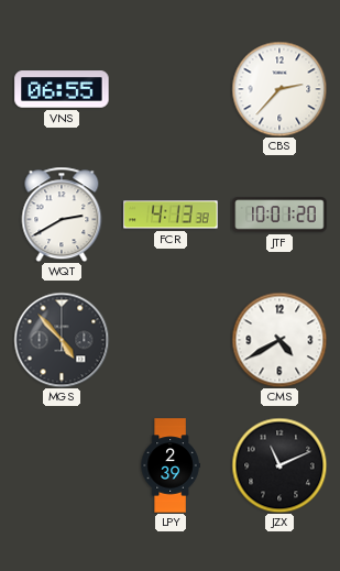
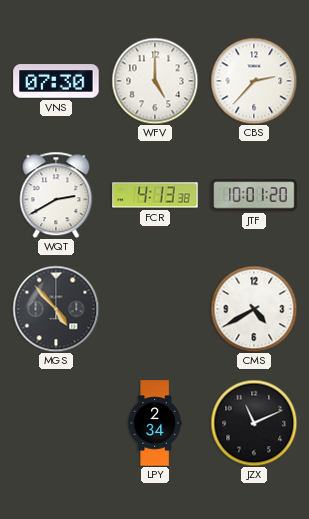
VNS: 06:55 -> 07:30 (56, 81)
WFV: none -> 5:00 (155, 81)
LPY: 2:39 -> 2:34 (155, 423)
